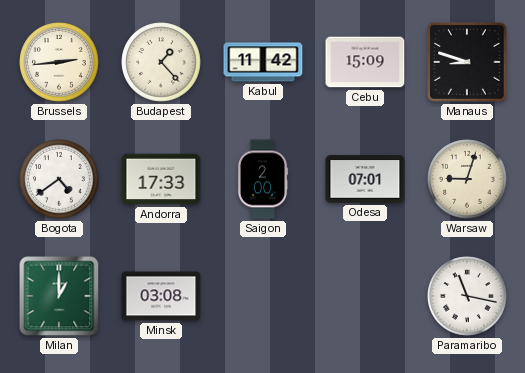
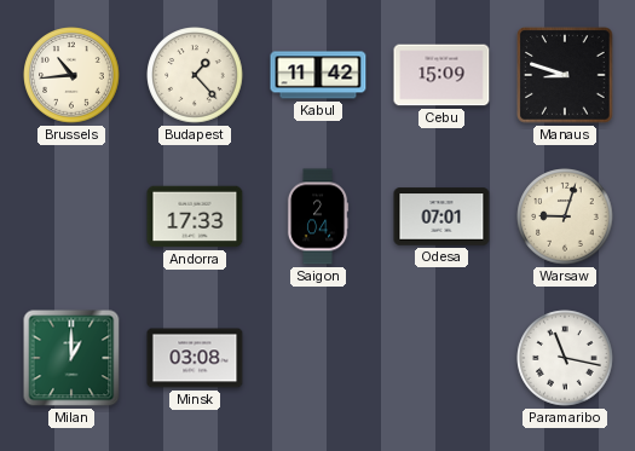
Brussels: 2:44 -> 10:44 (71, 75)
Bogota: 4:39 -> none (59, 179)
Saigon: 2:00 -> 2:04 (318, 216)
